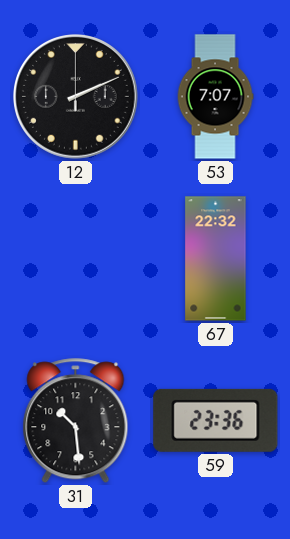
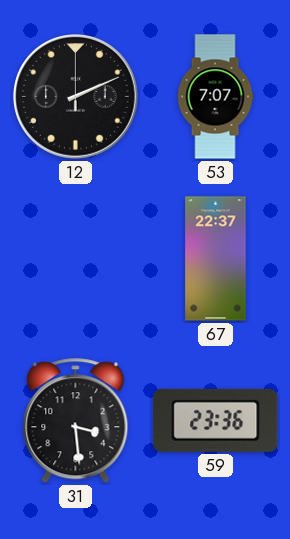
67: 22:32 -> 22:37 (216, 259)
31: 10:29 -> 3:29 (76, 421)
